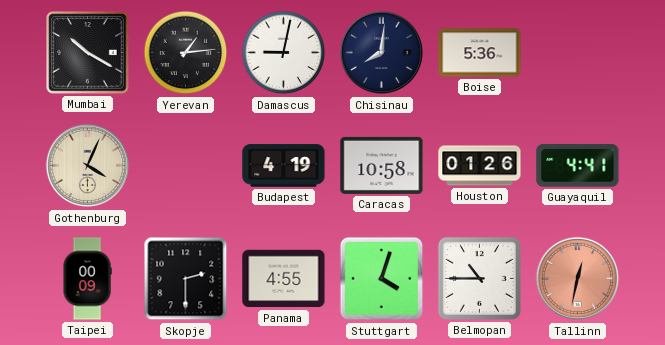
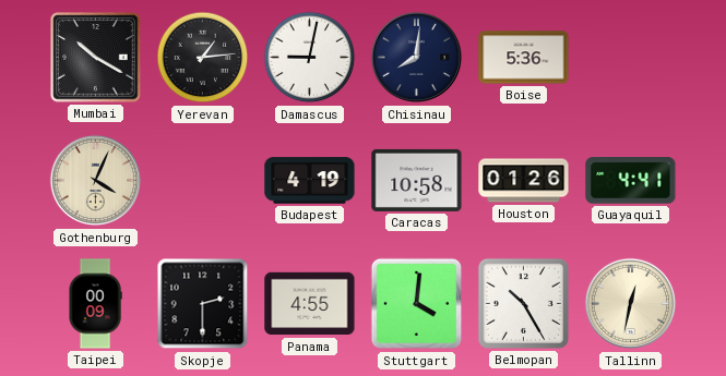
Stuttgart: 4:03 -> 4:01 (417, 304)
Belmopan: 10:45 -> 10:25 (523, 303)
Tallinn dial: salmon -> cream (631, 304)
